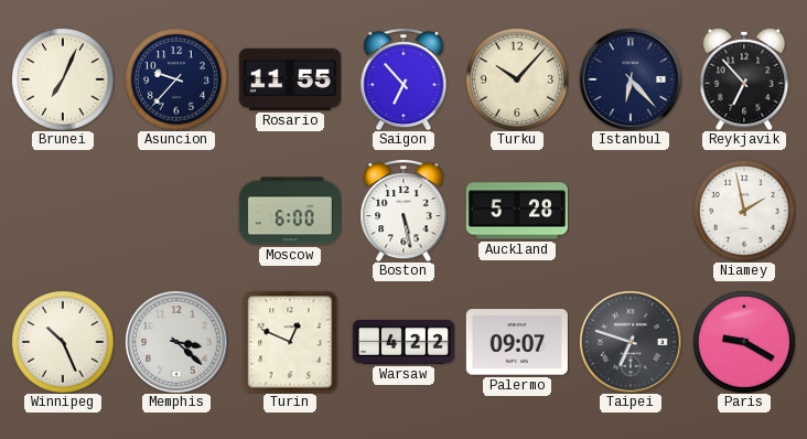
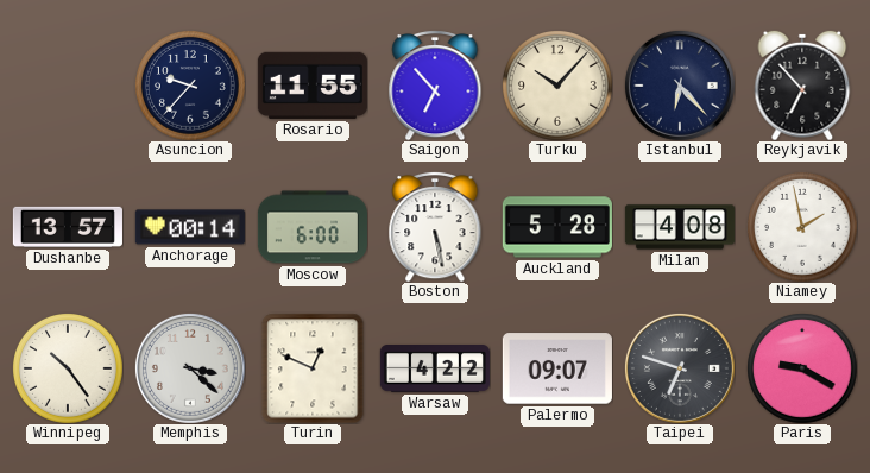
Brunei: 7:04 -> none (63, 79)
Dushanbe: none -> 13:57 (68, 227)
Anchorage: none -> 00:14 (190, 227)
Milan: none -> 4:08 (680, 227)
Winnipeg: 10:26 -> 10:24 (68, 368)
